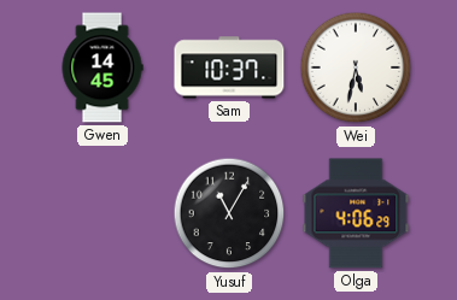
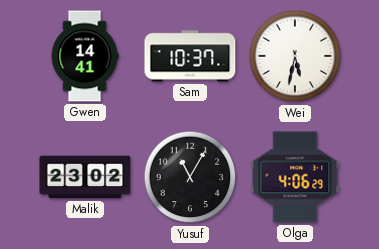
Gwen: 14:45 -> 14:41 (85, 56)
Malik: none -> 23:02 (85, 177)
